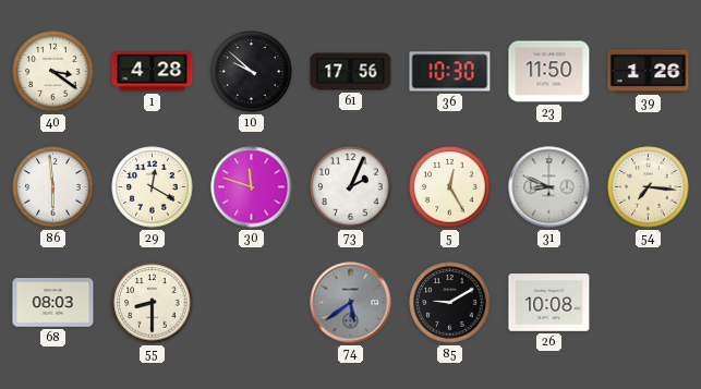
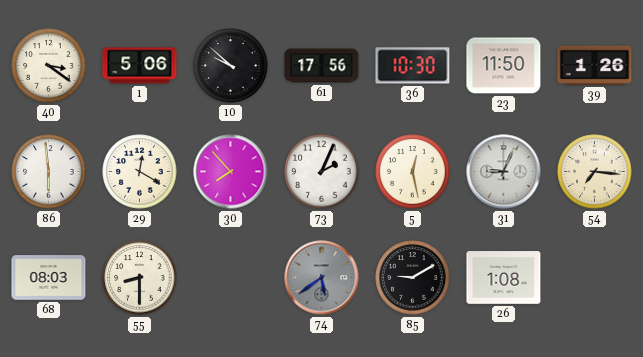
1: 4:28 -> 5:06 (140, 66)
30: 11:48 -> 7:53 (231, 172)
5: 12:25 -> 12:28 (413, 172)
31: 8:49 -> 9:04 (504, 172)
26: 10:08 -> 1:08 (504, 278)
